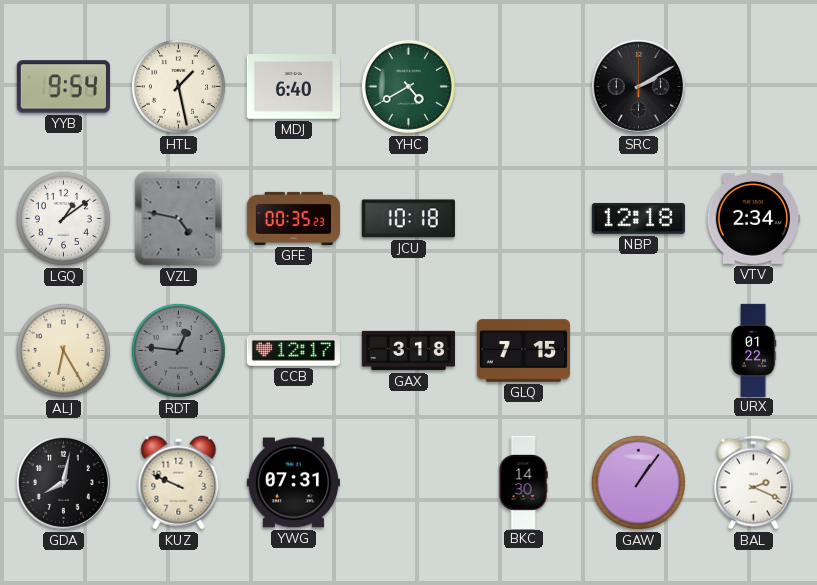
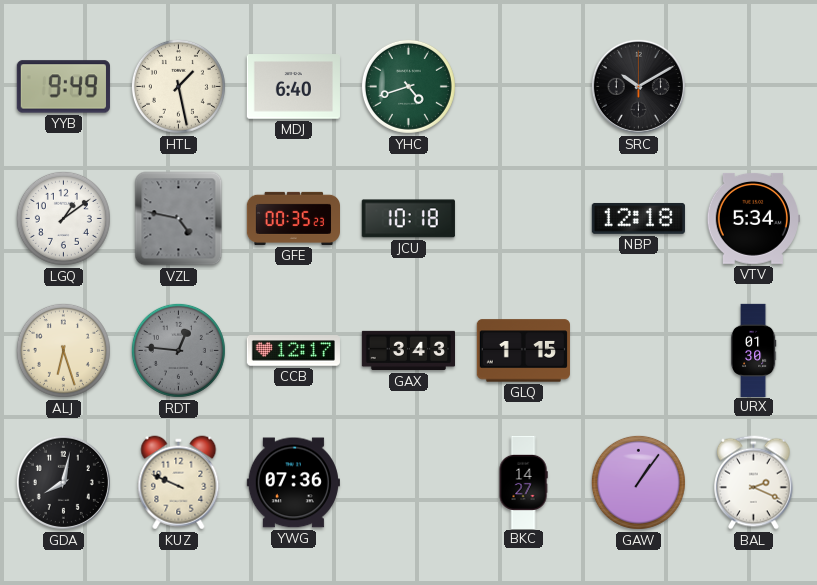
YYB: 9:54 -> 9:49 (63, 87)
YHC: 4:40 -> 4:42 (408, 86)
SRC: 2:10 -> 10:10 (638, 86)
VTV: 2:34 -> 5:34 (753, 218)
ALJ: 6:25 -> 6:27 (63, 350)
GAX: 3:18 -> 3:43 (408, 351)
GLQ: 7:15 -> 1:15 (523, 351)
URX: 01:22 -> 01:30 (753, 350)
YWG: 07:31 -> 07:36 (293, 483)
BKC: 14:30 -> 14:27 (523, 482)
